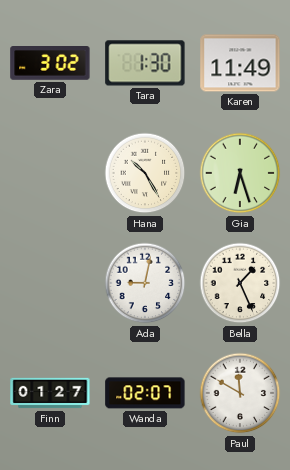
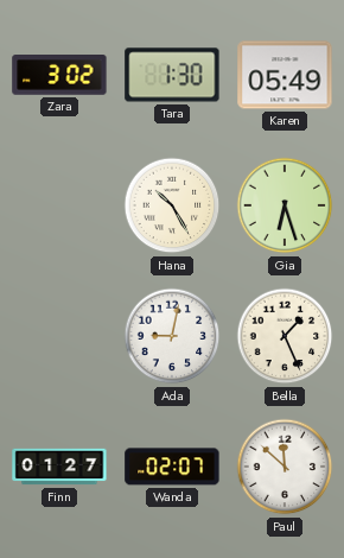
Karen: 11:49 -> 05:49 (285, 75)
Paul: 11:50 -> 11:52 (285, 467)
